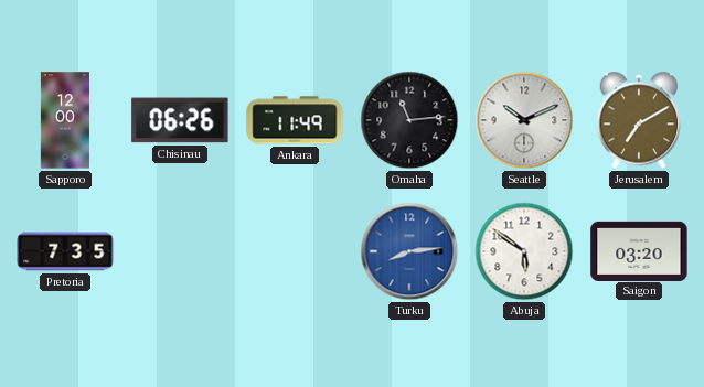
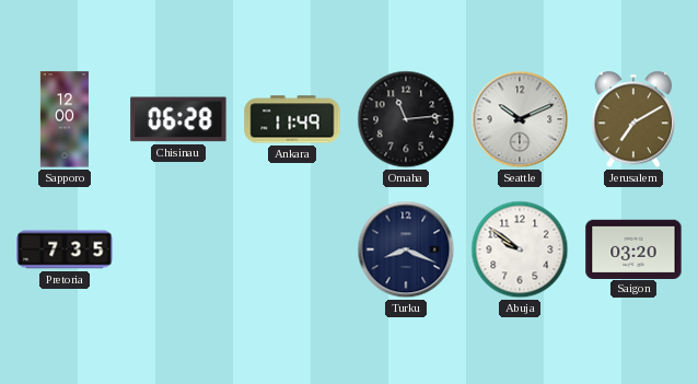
Chisinau: 06:26 -> 06:28 (178, 119)
Turku: 8:14 -> 8:19 (406, 249)
Turku dial: blue -> navy (406, 249)
Abuja: 5:51 -> 9:51 (520, 249)
